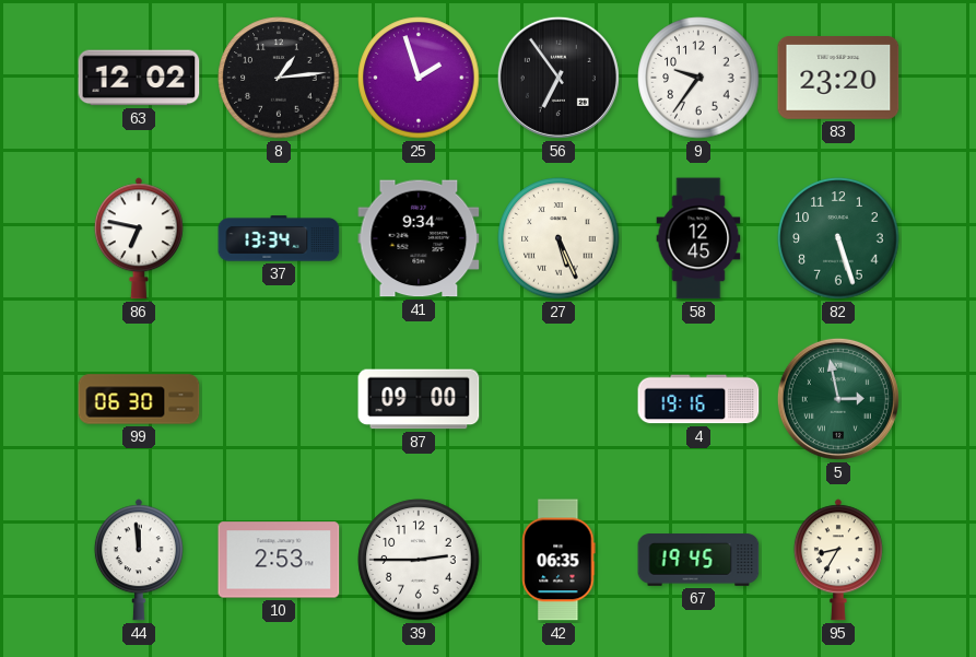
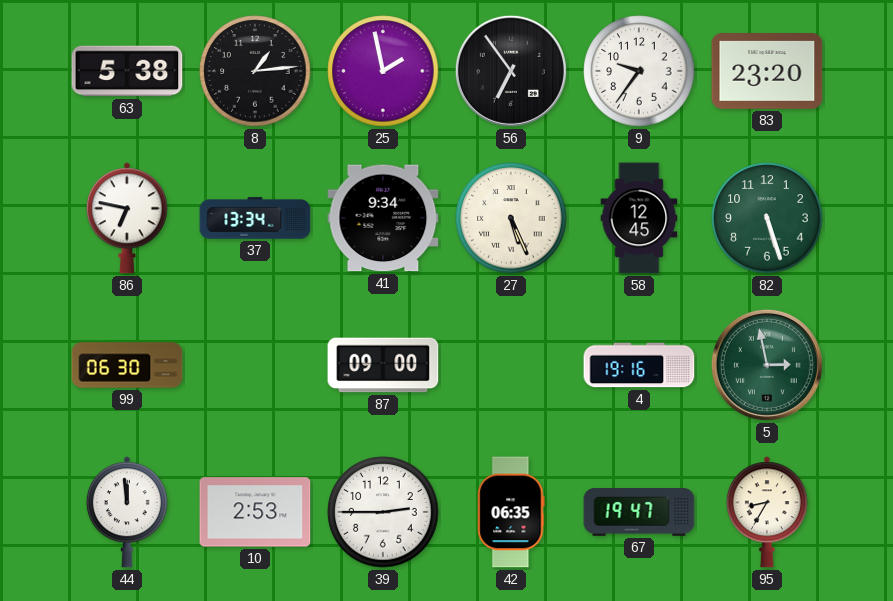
63: 12:02 -> 5:38 (127, 71)
25: 1:57 -> 1:58 (383, 71)
67: 19:45 -> 19:47 (639, 512)
